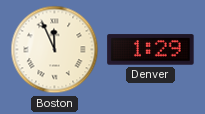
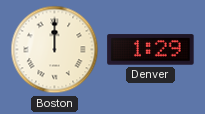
Boston: 11:56 -> 12:00 (55, 50)
